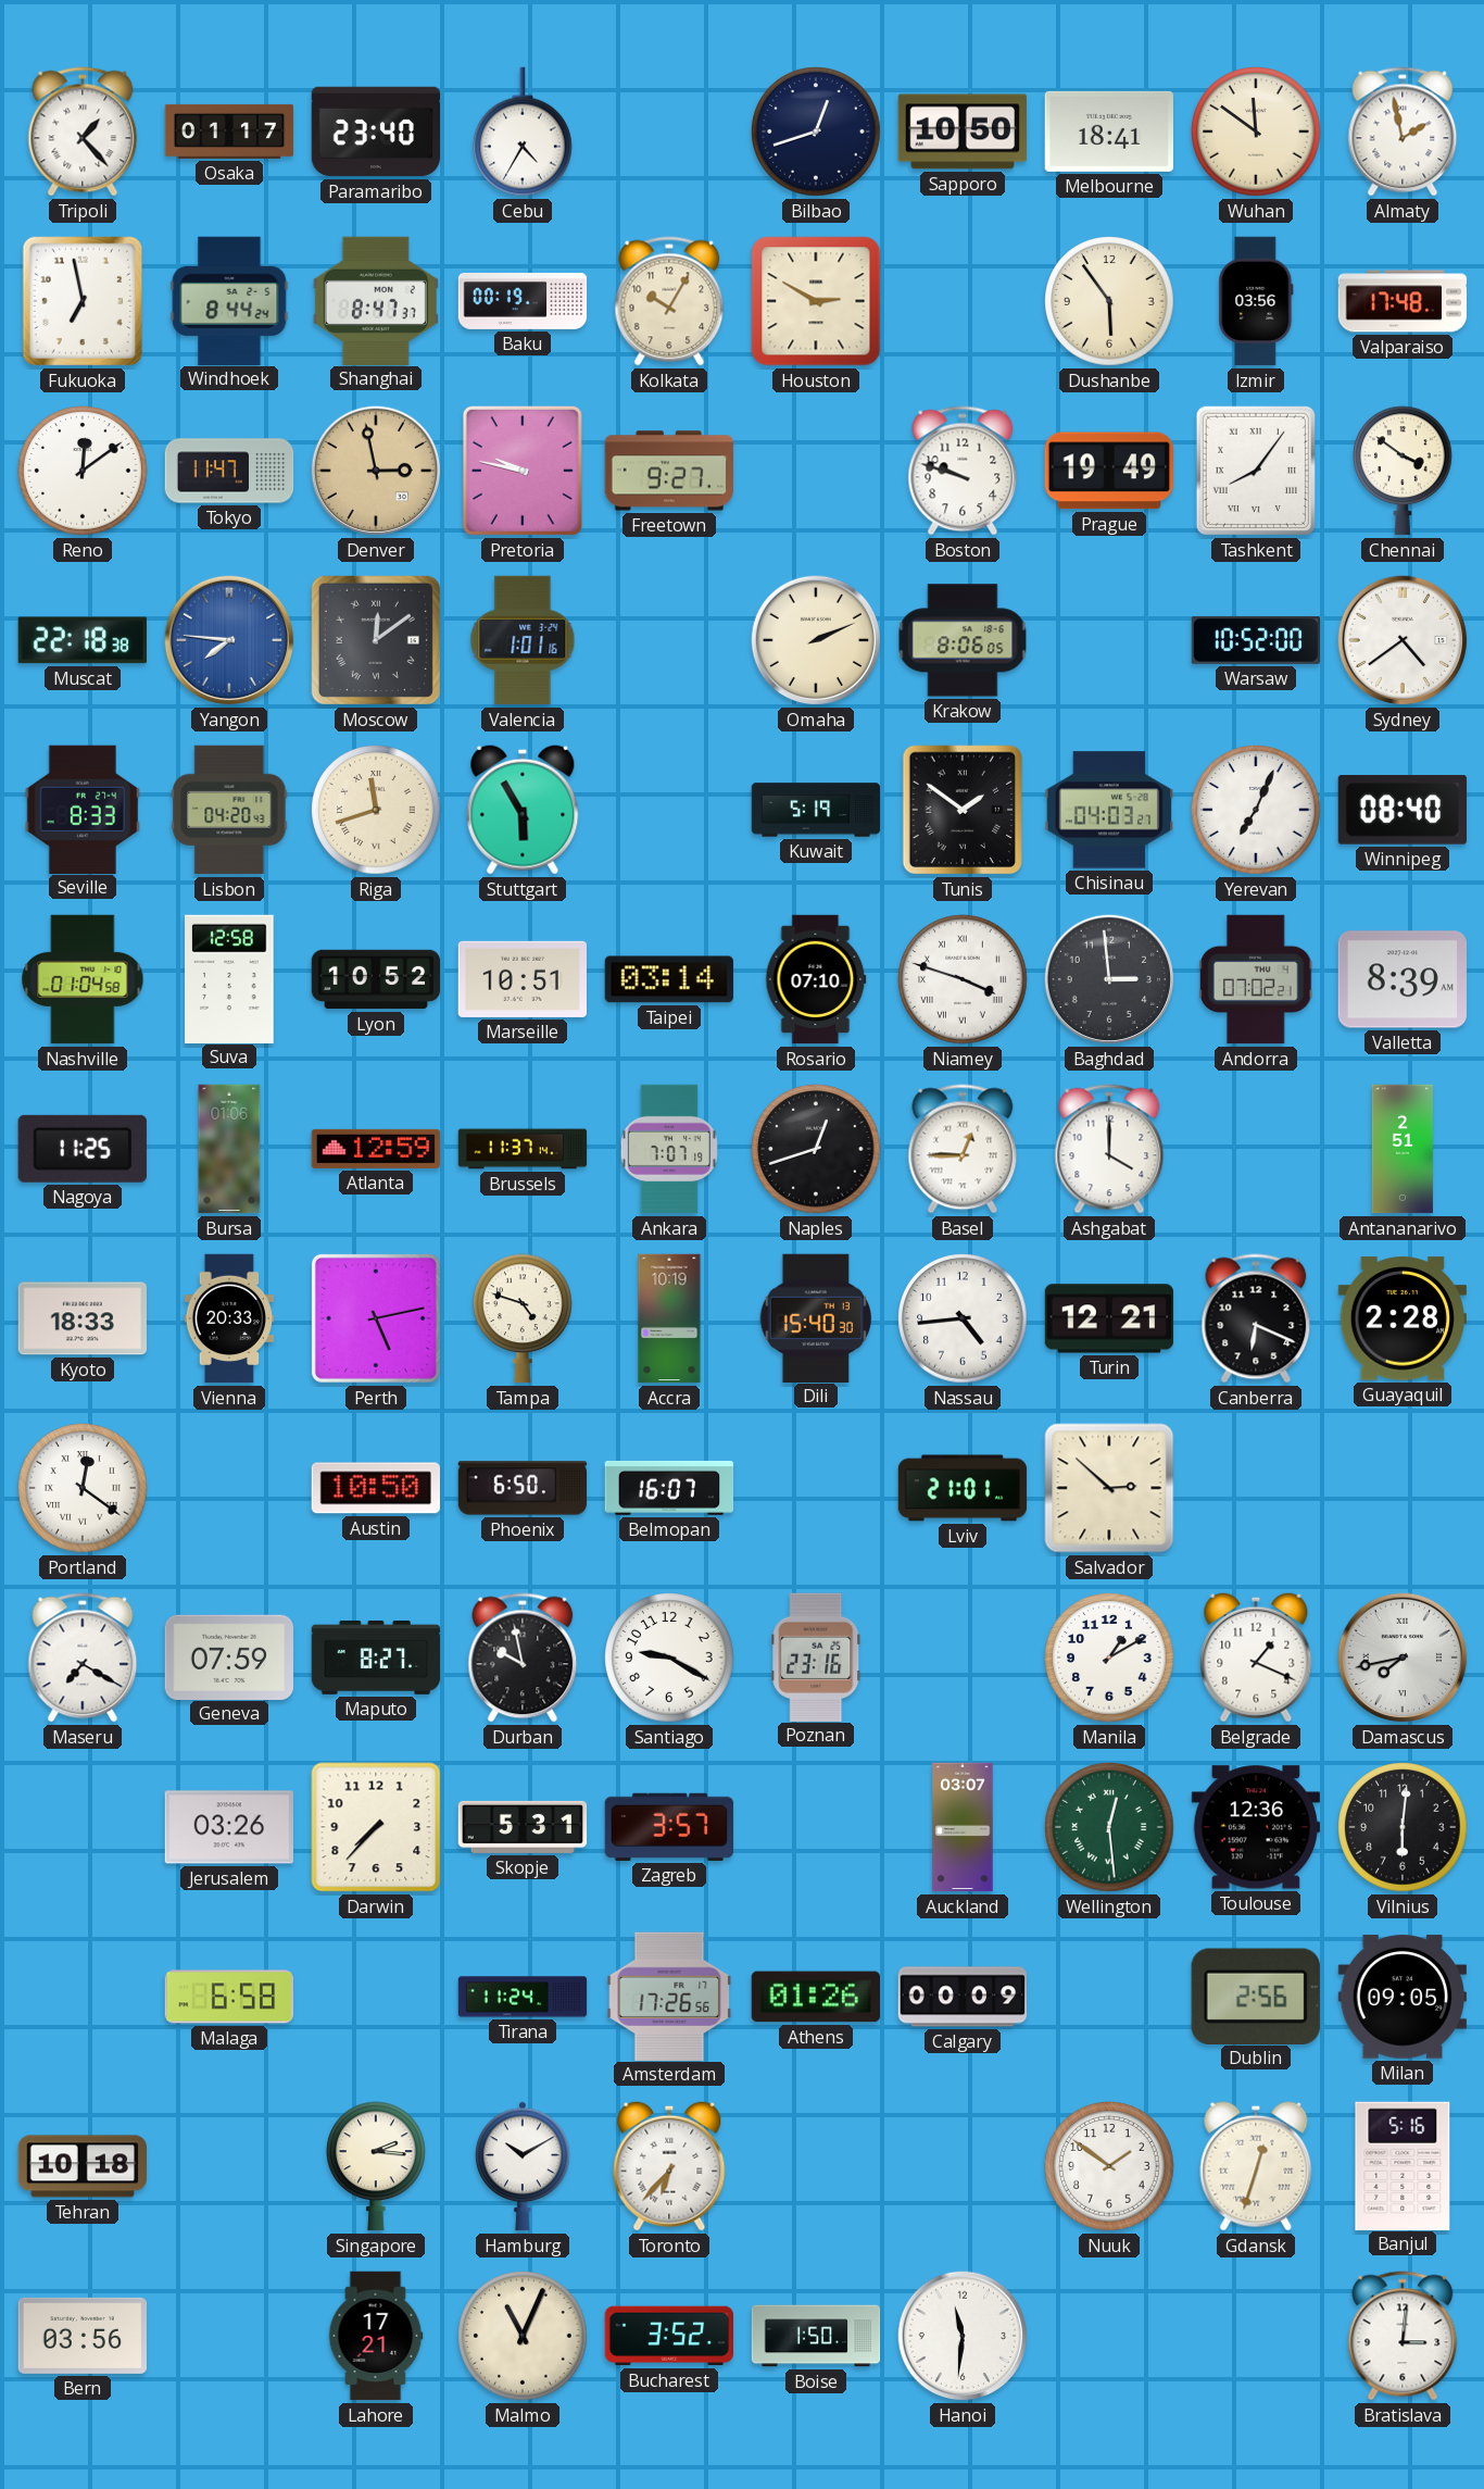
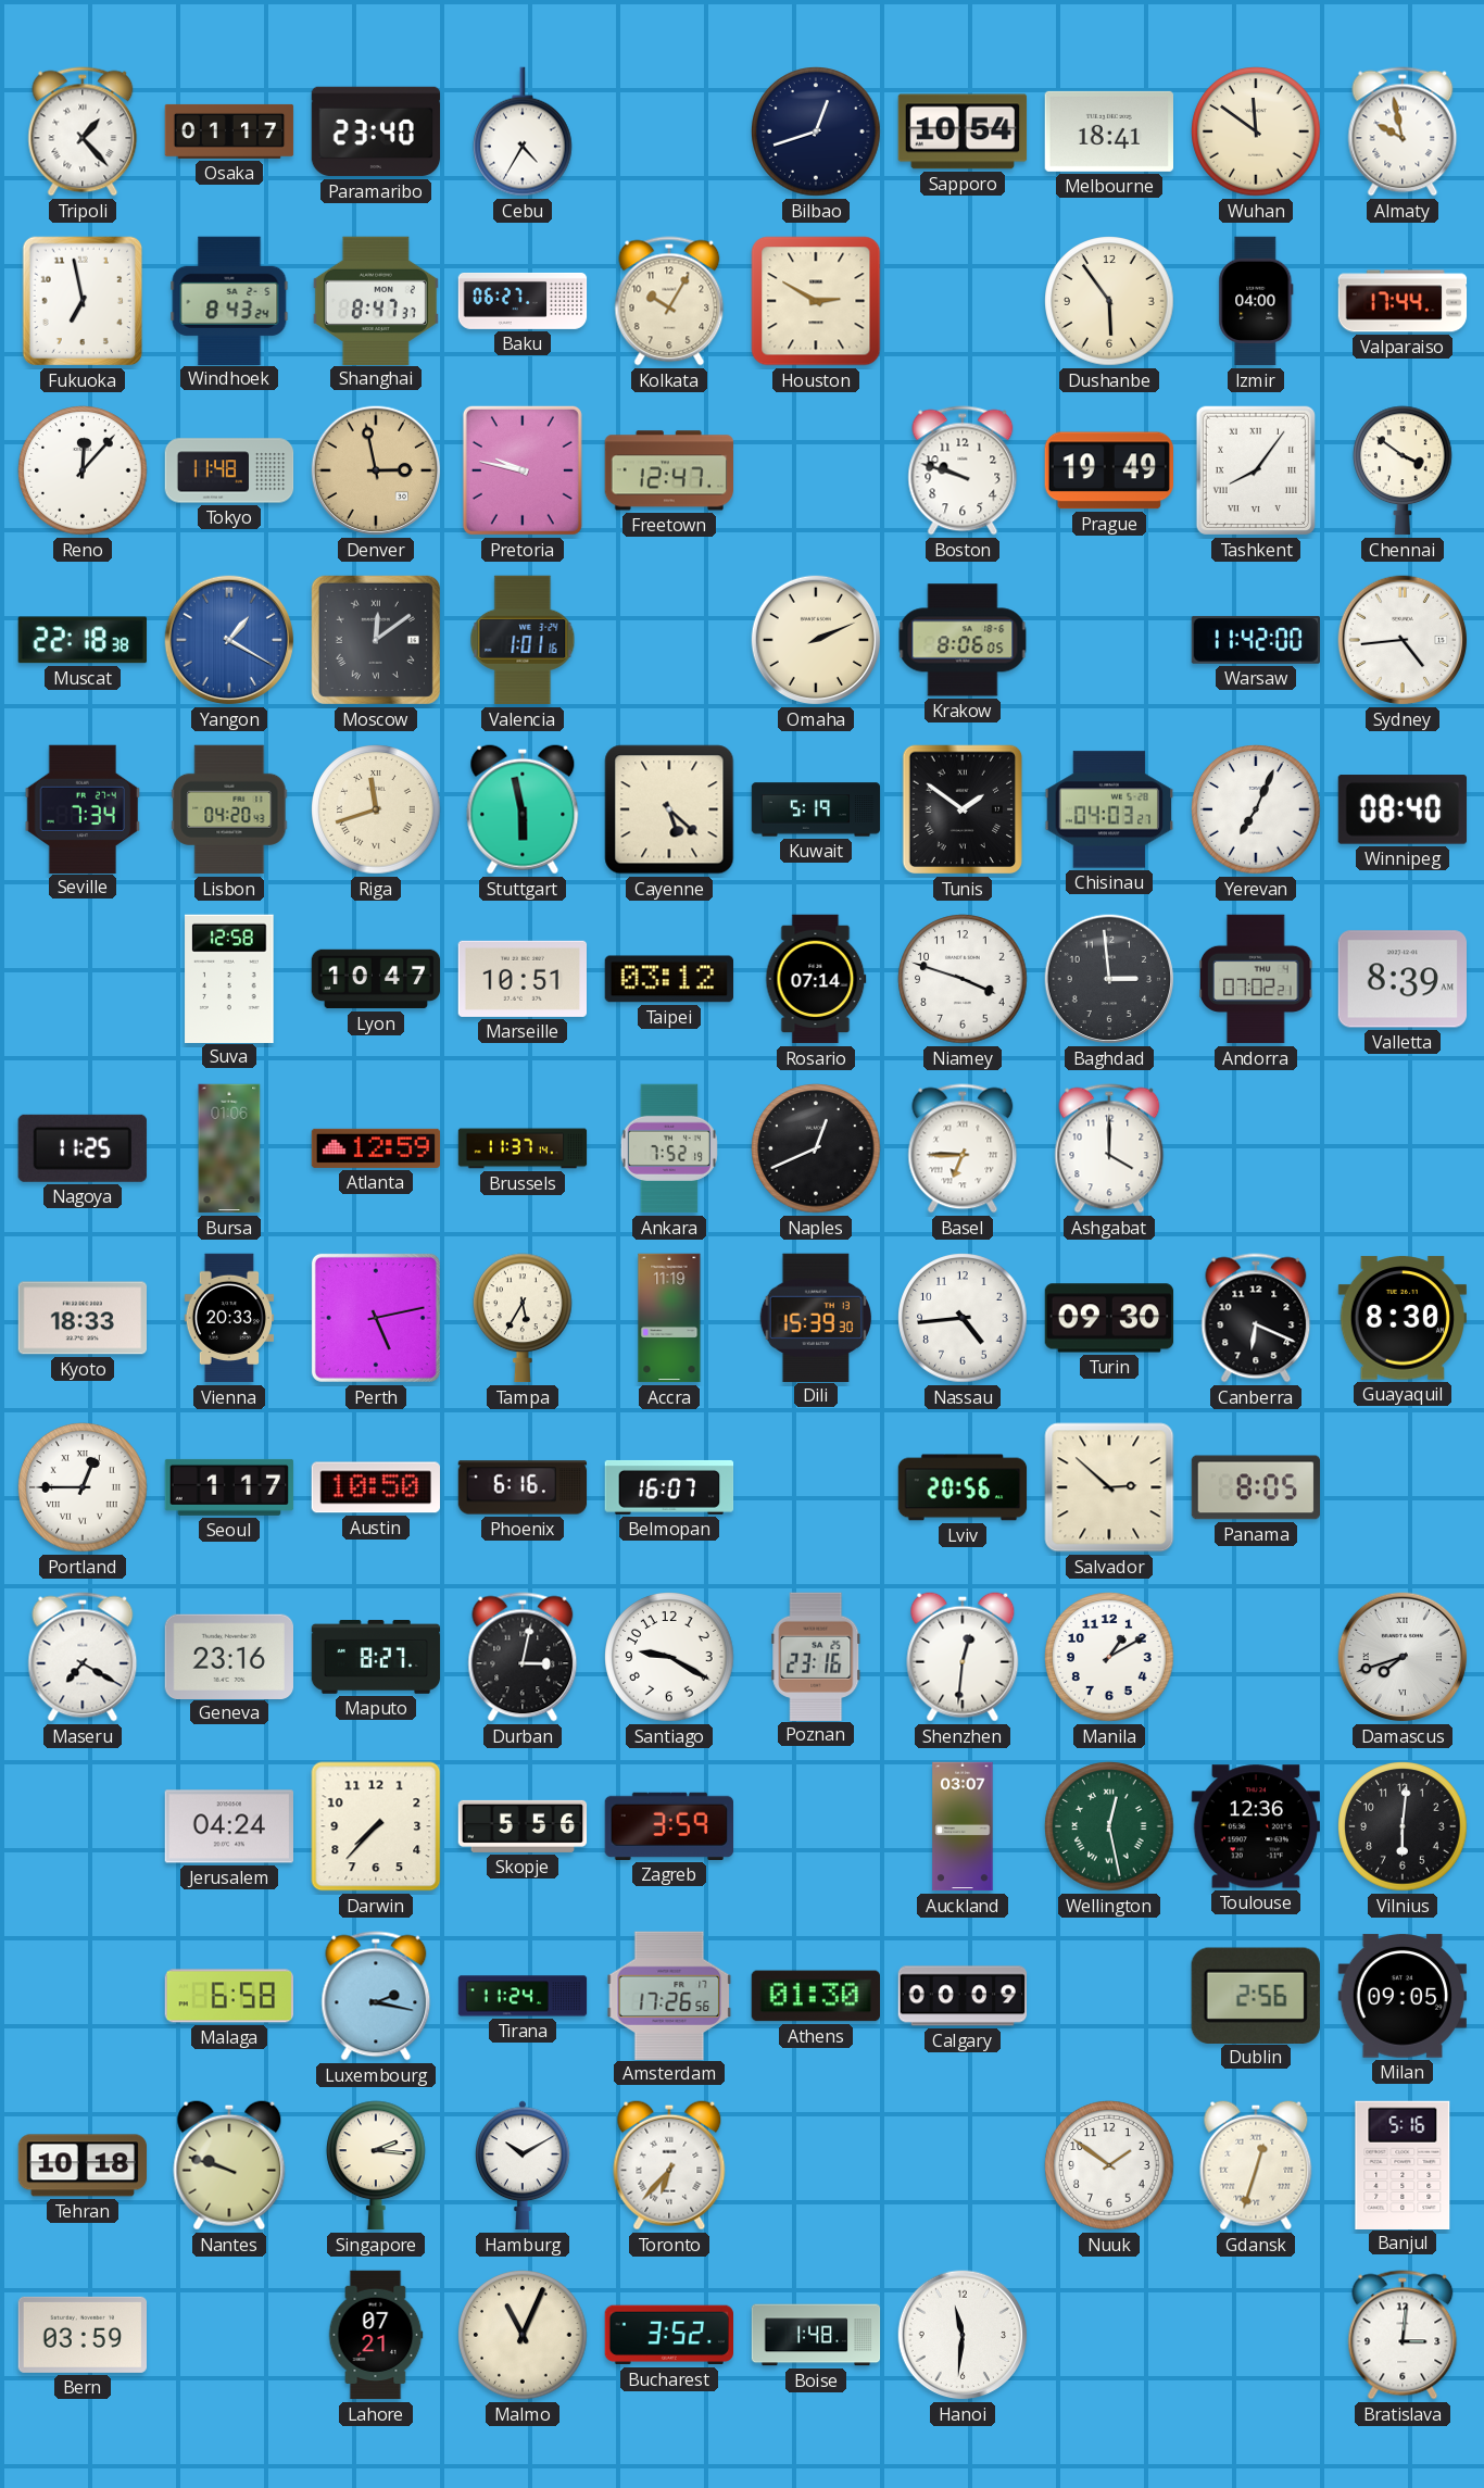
Sapporo: 10:50 -> 10:54 (963, 131)
Almaty: 1:58 -> 9:58 (1403, 131)
Windhoek: 8:44 -> 8:43 (229, 300)
Baku: 00:19 -> 06:27 (523, 301)
Izmir: 03:56 -> 04:00 (1256, 301)
Valparaiso: 17:48 -> 17:44 (1403, 301)
Reno: 12:09 -> 12:07 (83, 470)
Tokyo: 11:47 -> 11:48 (229, 470)
Freetown: 9:27 -> 12:47 (668, 470)
Yangon: 7:46 -> 1:20 (229, 640)
Warsaw: 10:52 -> 11:42 (1255, 640)
Sydney: 4:39 -> 4:44 (1403, 640)
Seville: 8:33 -> 7:34 (83, 808)
Stuttgart: 5:55 -> 5:58 (523, 809)
Cayenne: none -> 5:22 (669, 809)
Nashville: 01:04 -> none (83, 979)
Lyon: 10:52 -> 10:47 (376, 979)
Taipei: 03:14 -> 03:12 (668, 979)
Rosario: 07:10 -> 07:14 (816, 979)
Niamey numerals: Roman -> Arabic (963, 979)
Ankara: 7:07 -> 7:52 (669, 1148)
Naples: 12:42 -> 12:41 (816, 1148)
Basel: 12:45 -> 6:45 (963, 1148)
Antananarivo: 2:51 -> none (1403, 1149)
Tampa: 4:48 -> 5:35 (524, 1318)
Accra: 10:19 -> 11:19 (669, 1318)
Dili: 15:40 -> 15:39 (815, 1317)
Turin: 12:21 -> 09:30 (1109, 1318)
Guayaquil: 2:28 -> 8:30 (1401, 1318)
Portland: 12:21 -> 12:45 (83, 1487)
Seoul: none -> 1:17 (229, 1487)
Phoenix: 6:50 -> 6:16 (523, 1487)
Lviv: 21:01 -> 20:56 (963, 1487)
Panama: none -> 8:05 (1256, 1487)
Geneva: 07:59 -> 23:16 (228, 1656)
Durban: 9:58 -> 3:02 (523, 1657)
Shenzhen: none -> 12:31 (963, 1657)
Belgrade: 1:19 -> none (1256, 1658)
Damascus: 7:43 -> 7:42 (1403, 1657)
Jerusalem: 03:26 -> 04:24 (228, 1826)
Skopje: 5:31 -> 5:56 (523, 1826)
Zagreb: 3:57 -> 3:59 (668, 1826)
Wellington: 12:29 -> 12:28 (1109, 1826)
Luxembourg: none -> 2:17 (376, 1996)
Athens: 01:26 -> 01:30 (815, 1996)
Nantes: none -> 9:48 (229, 2165)
Bern: 03:56 -> 03:59 (81, 2335)
Lahore: 17:21 -> 07:21 (376, 2335)
Boise: 1:50 -> 1:48 (816, 2335)
